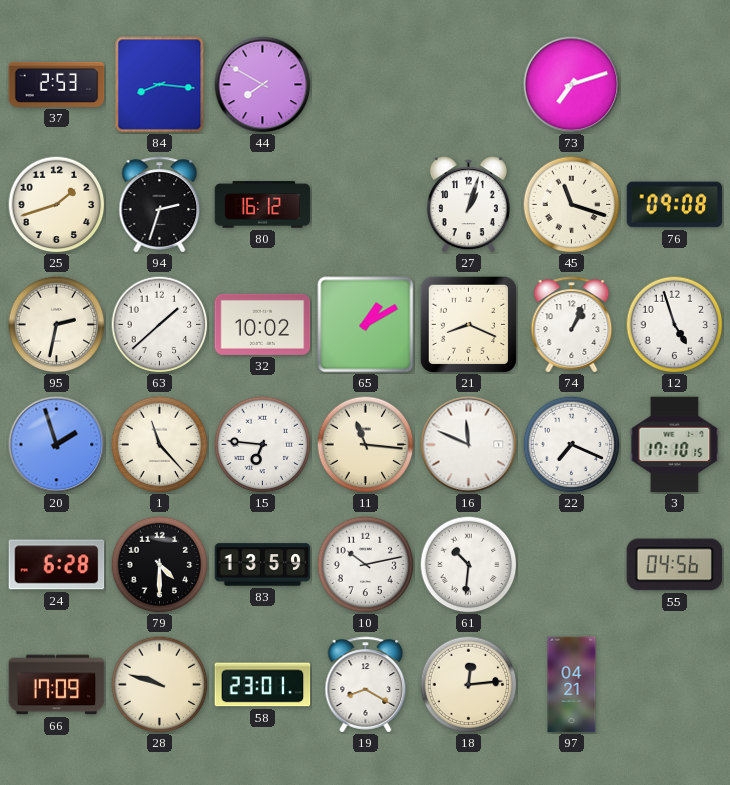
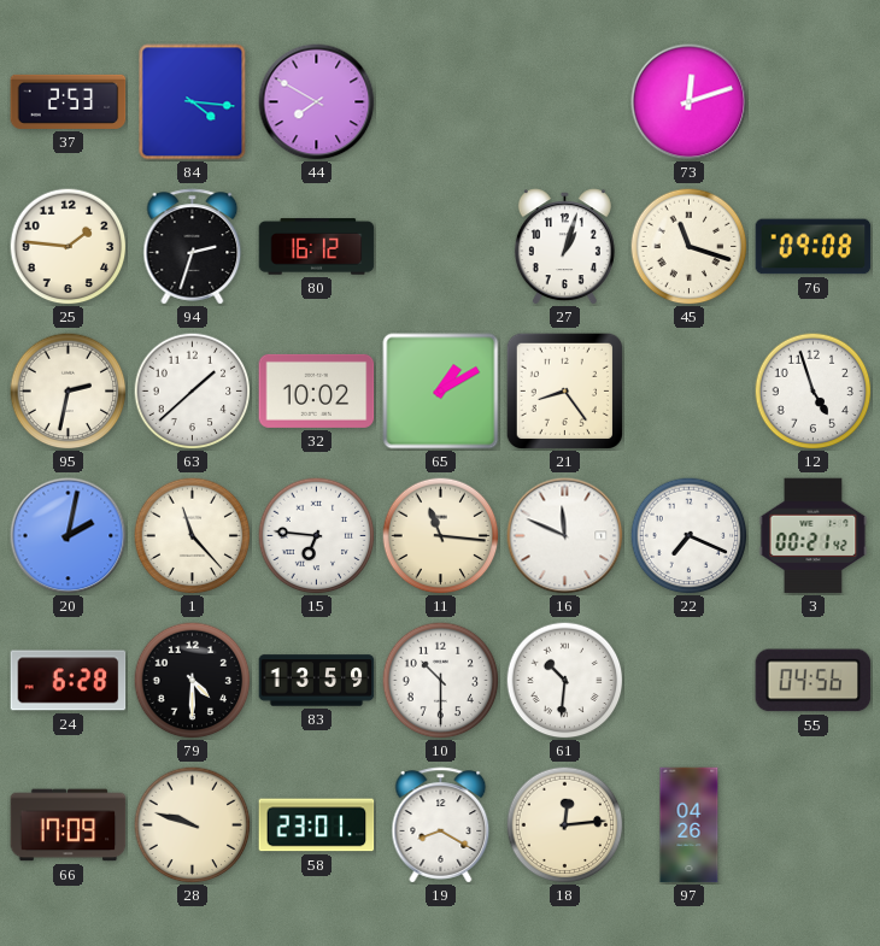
84: 8:16 -> 4:16 (193, 102)
73: 7:12 -> 12:12 (690, 102)
25: 1:42 -> 1:46 (68, 246)
21: 8:19 -> 8:24 (564, 390)
74: 1:04 -> none (572, 325)
20: 1:57 -> 2:02 (69, 536)
3: 17:10 -> 00:21 (814, 536)
10: 10:13 -> 10:30 (440, 680)
97: 04:21 -> 04:26 (690, 825)
